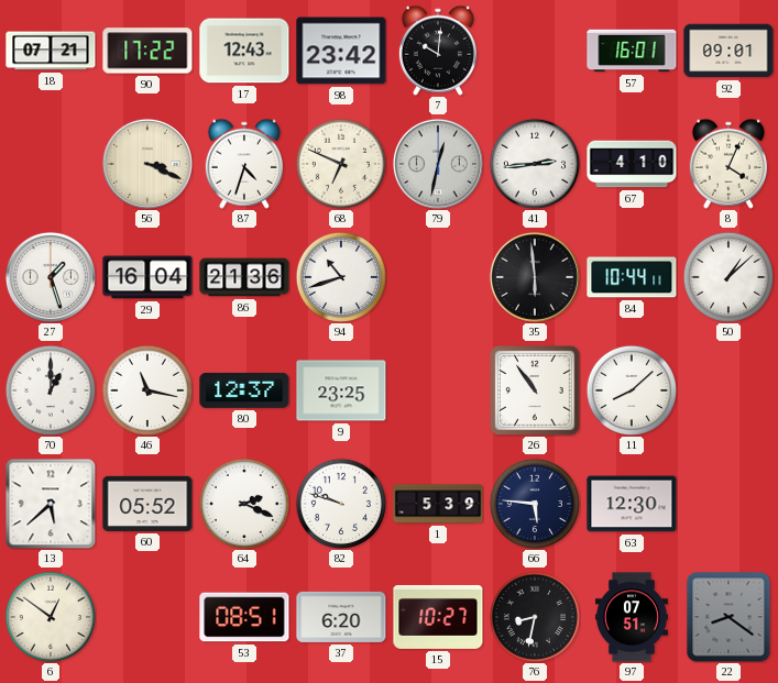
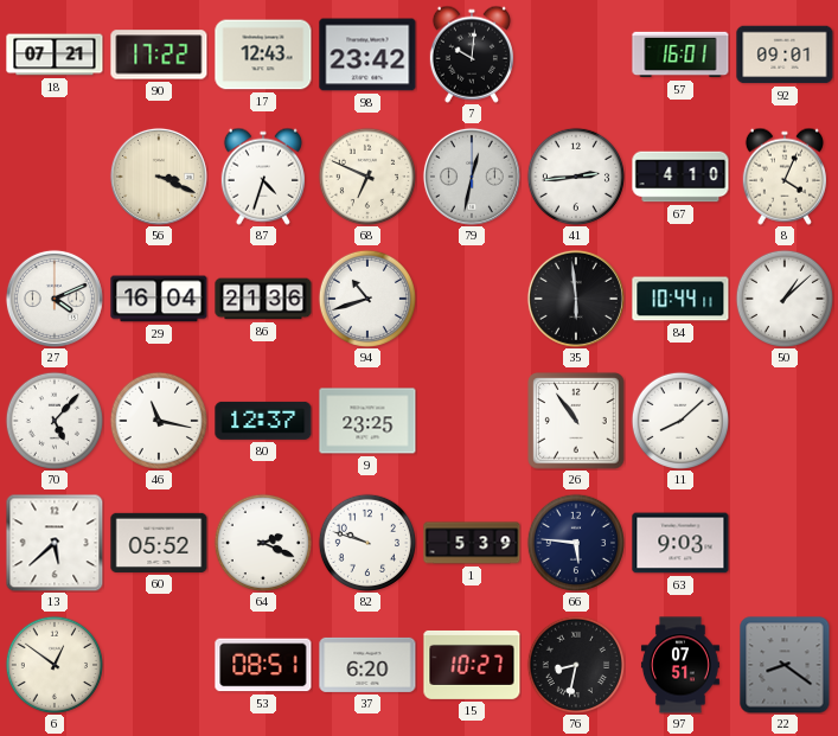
27: 1:27 -> 4:11 (55, 299)
70: 1:00 -> 5:07 (53, 420)
63: 12:30 -> 9:03 (680, 543)
